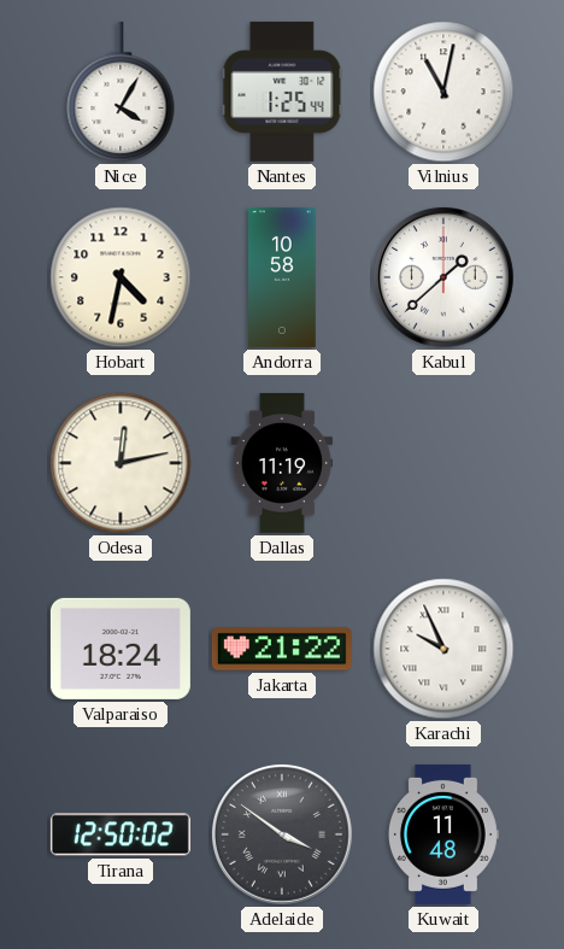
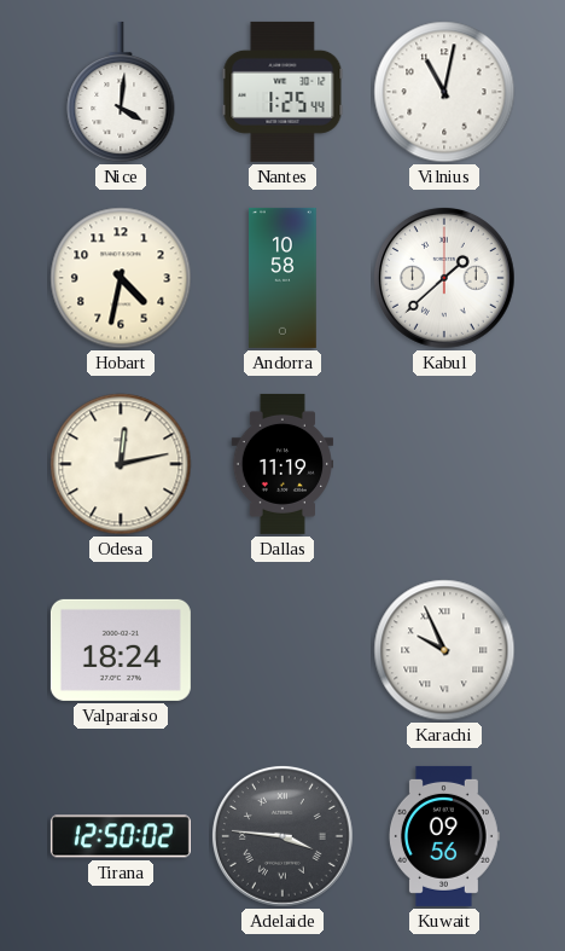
Nice: 4:05 -> 4:01 (121, 92)
Jakarta: 21:22 -> none (282, 649)
Adelaide: 3:51 -> 3:46 (282, 837)
Kuwait: 11:48 -> 09:56 (444, 836)
